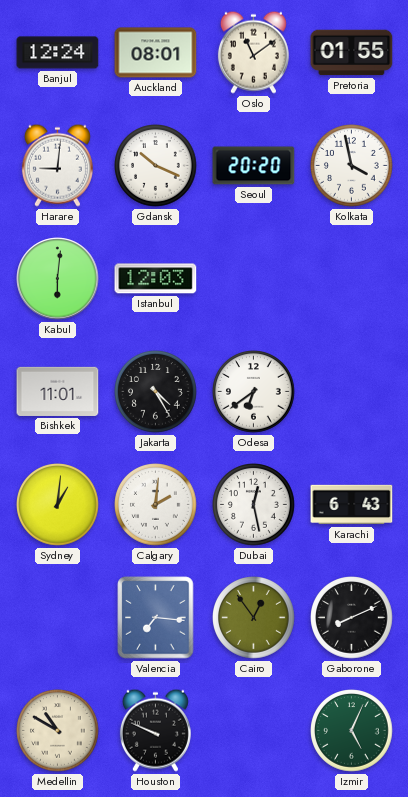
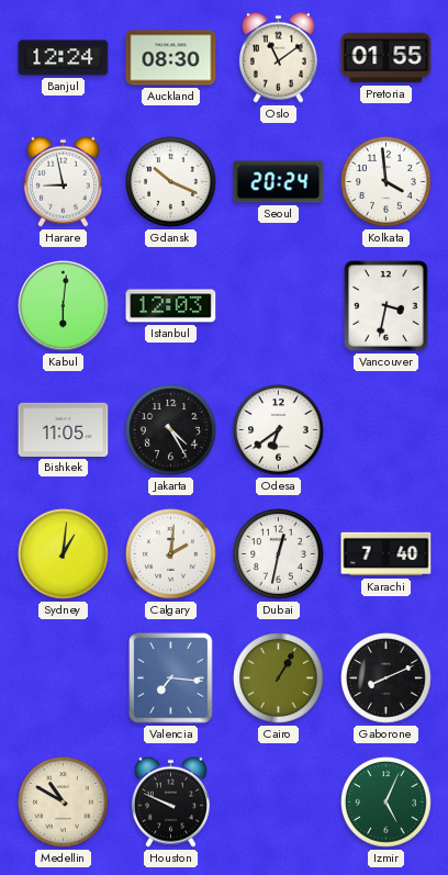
Auckland: 08:01 -> 08:30 (171, 58)
Harare: 9:01 -> 8:58 (63, 181)
Seoul: 20:20 -> 20:24 (279, 182)
Kolkata: 3:58 -> 3:59 (387, 182)
Vancouver: none -> 3:32 (387, 306)
Bishkek: 11:01 -> 11:05 (64, 429)
Dubai: 12:28 -> 12:32 (279, 554)
Karachi: 6:43 -> 7:40 (387, 554)
Cairo: 12:54 -> 1:05 (279, 678)
